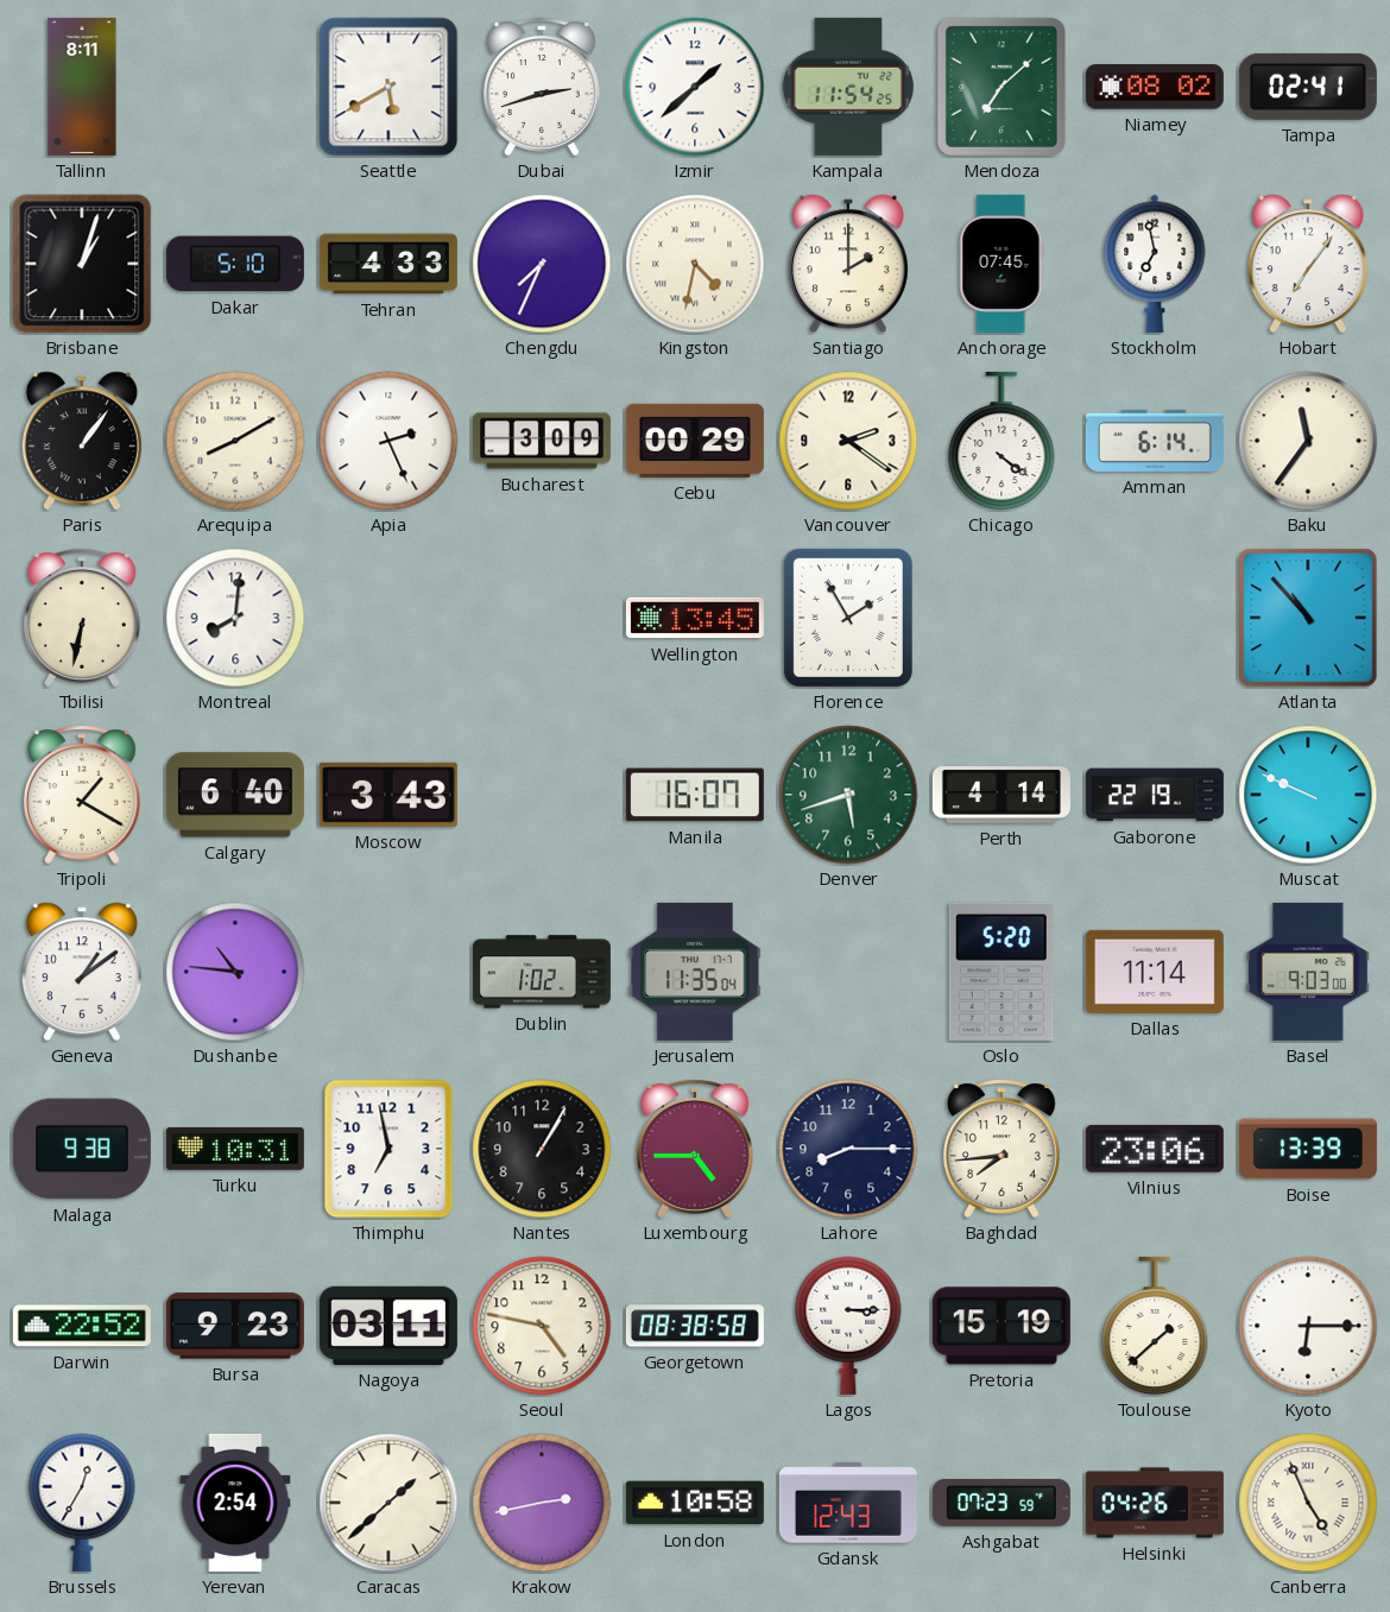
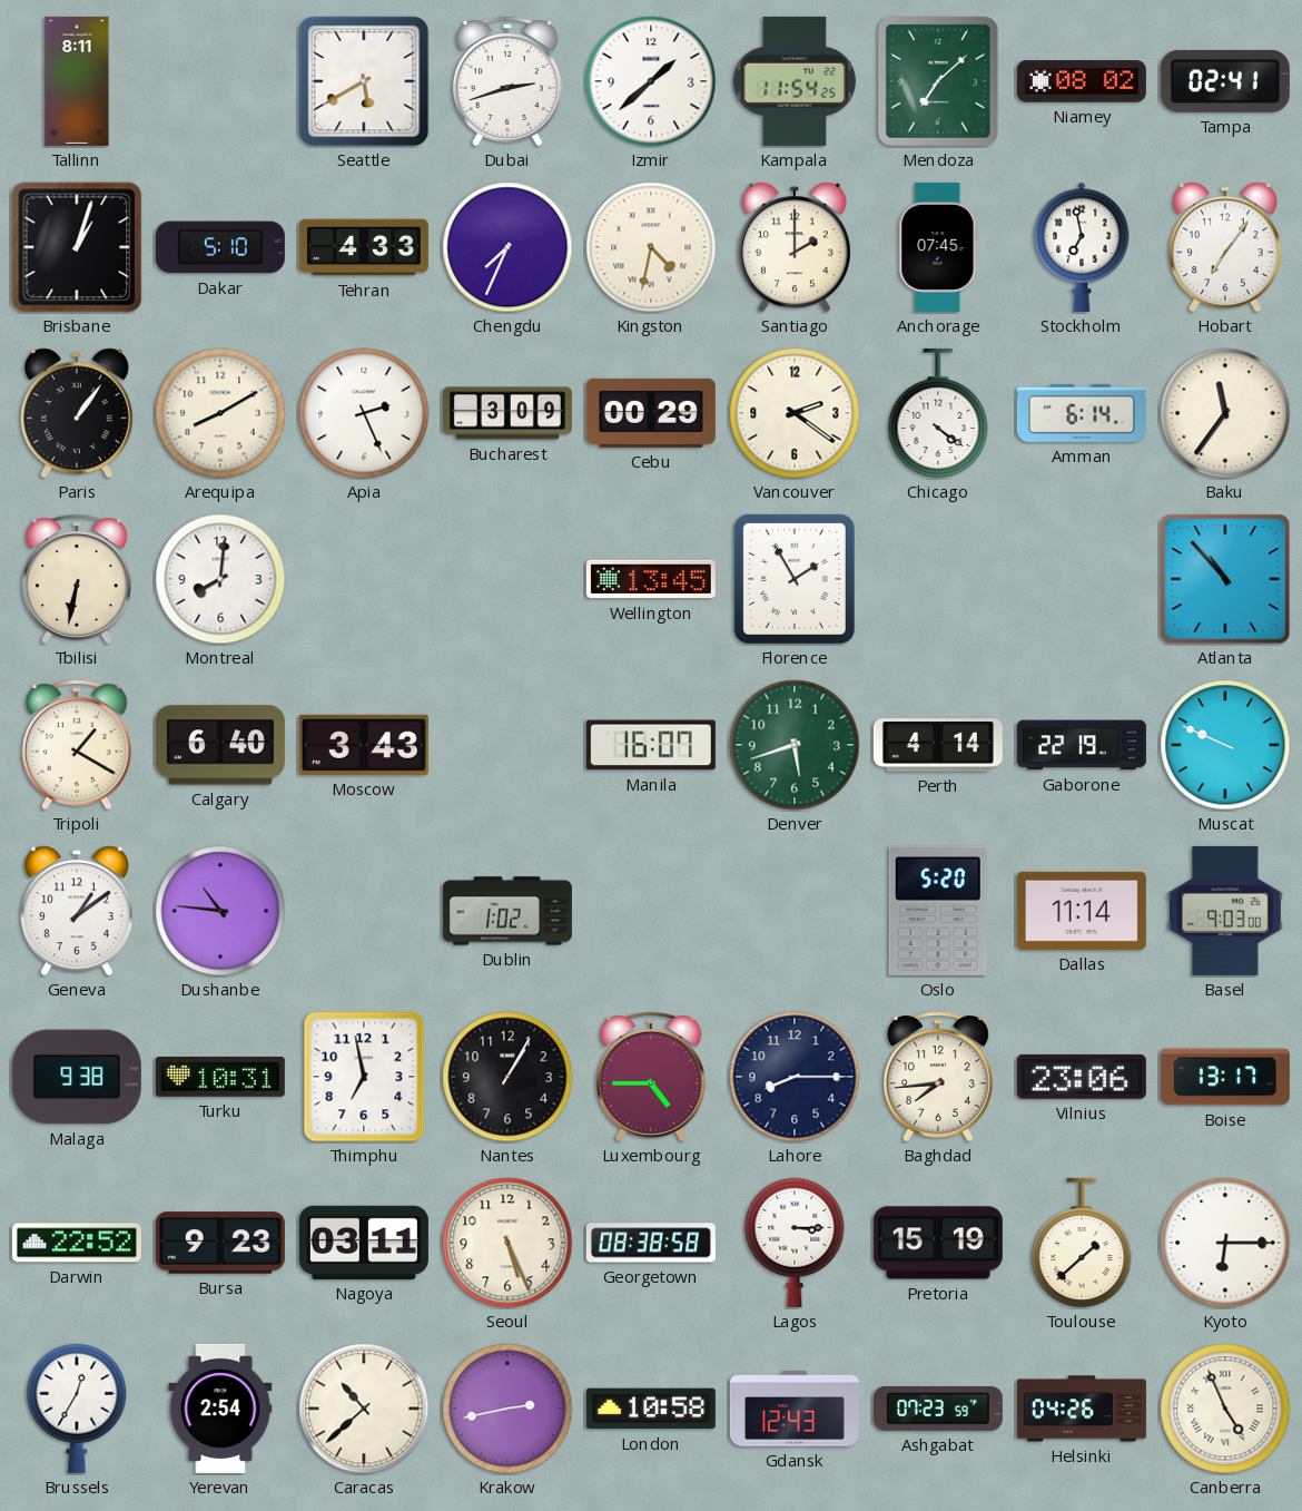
Jerusalem: 11:35 -> none (695, 972)
Boise: 13:39 -> 13:17 (1225, 1077)
Seoul: 4:47 -> 5:26 (507, 1243)
Caracas: 1:38 -> 10:38 (364, 1409)
